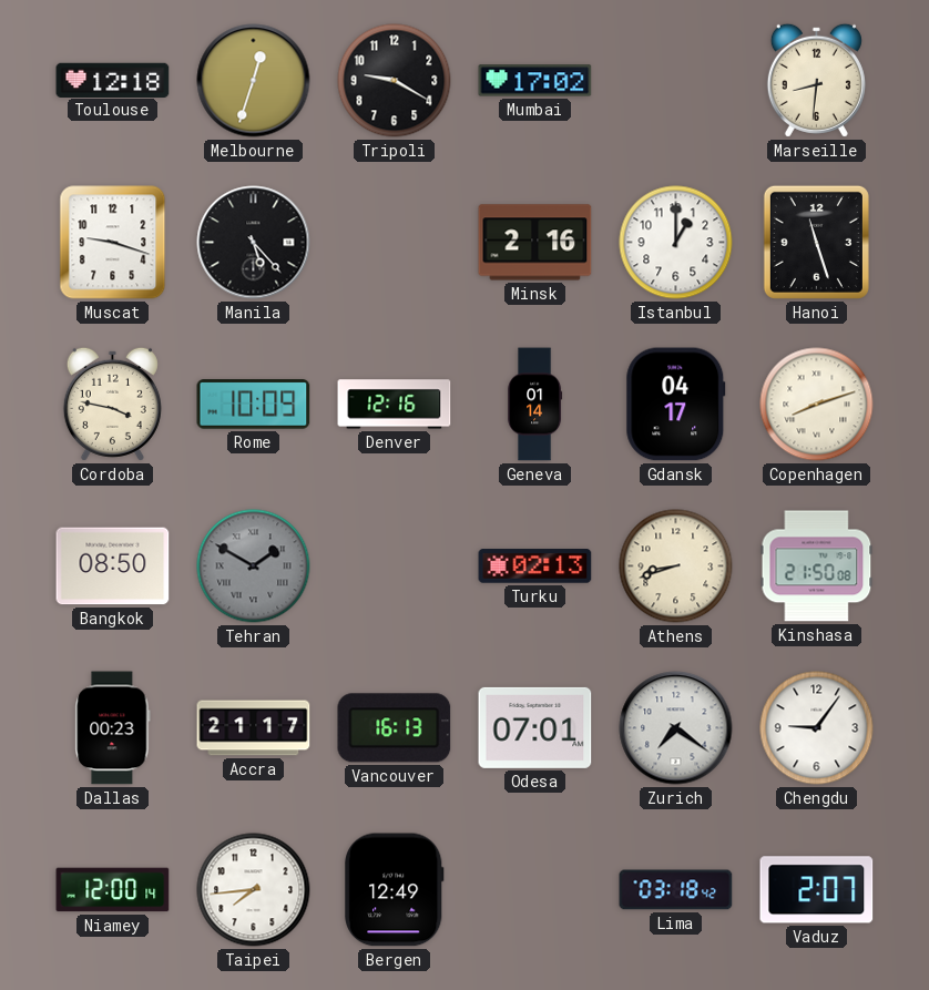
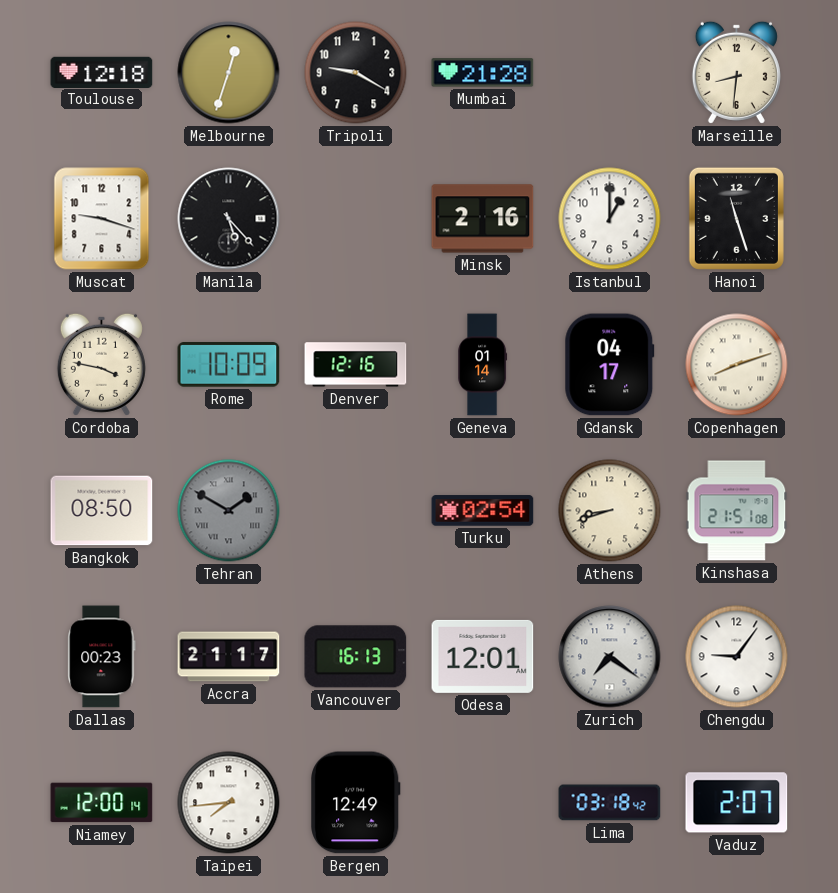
Mumbai: 17:02 -> 21:28 (483, 73)
Turku: 02:13 -> 02:54 (483, 511)
Kinshasa: 21:50 -> 21:51 (737, 511)
Odesa: 07:01 -> 12:01 (483, 656)
